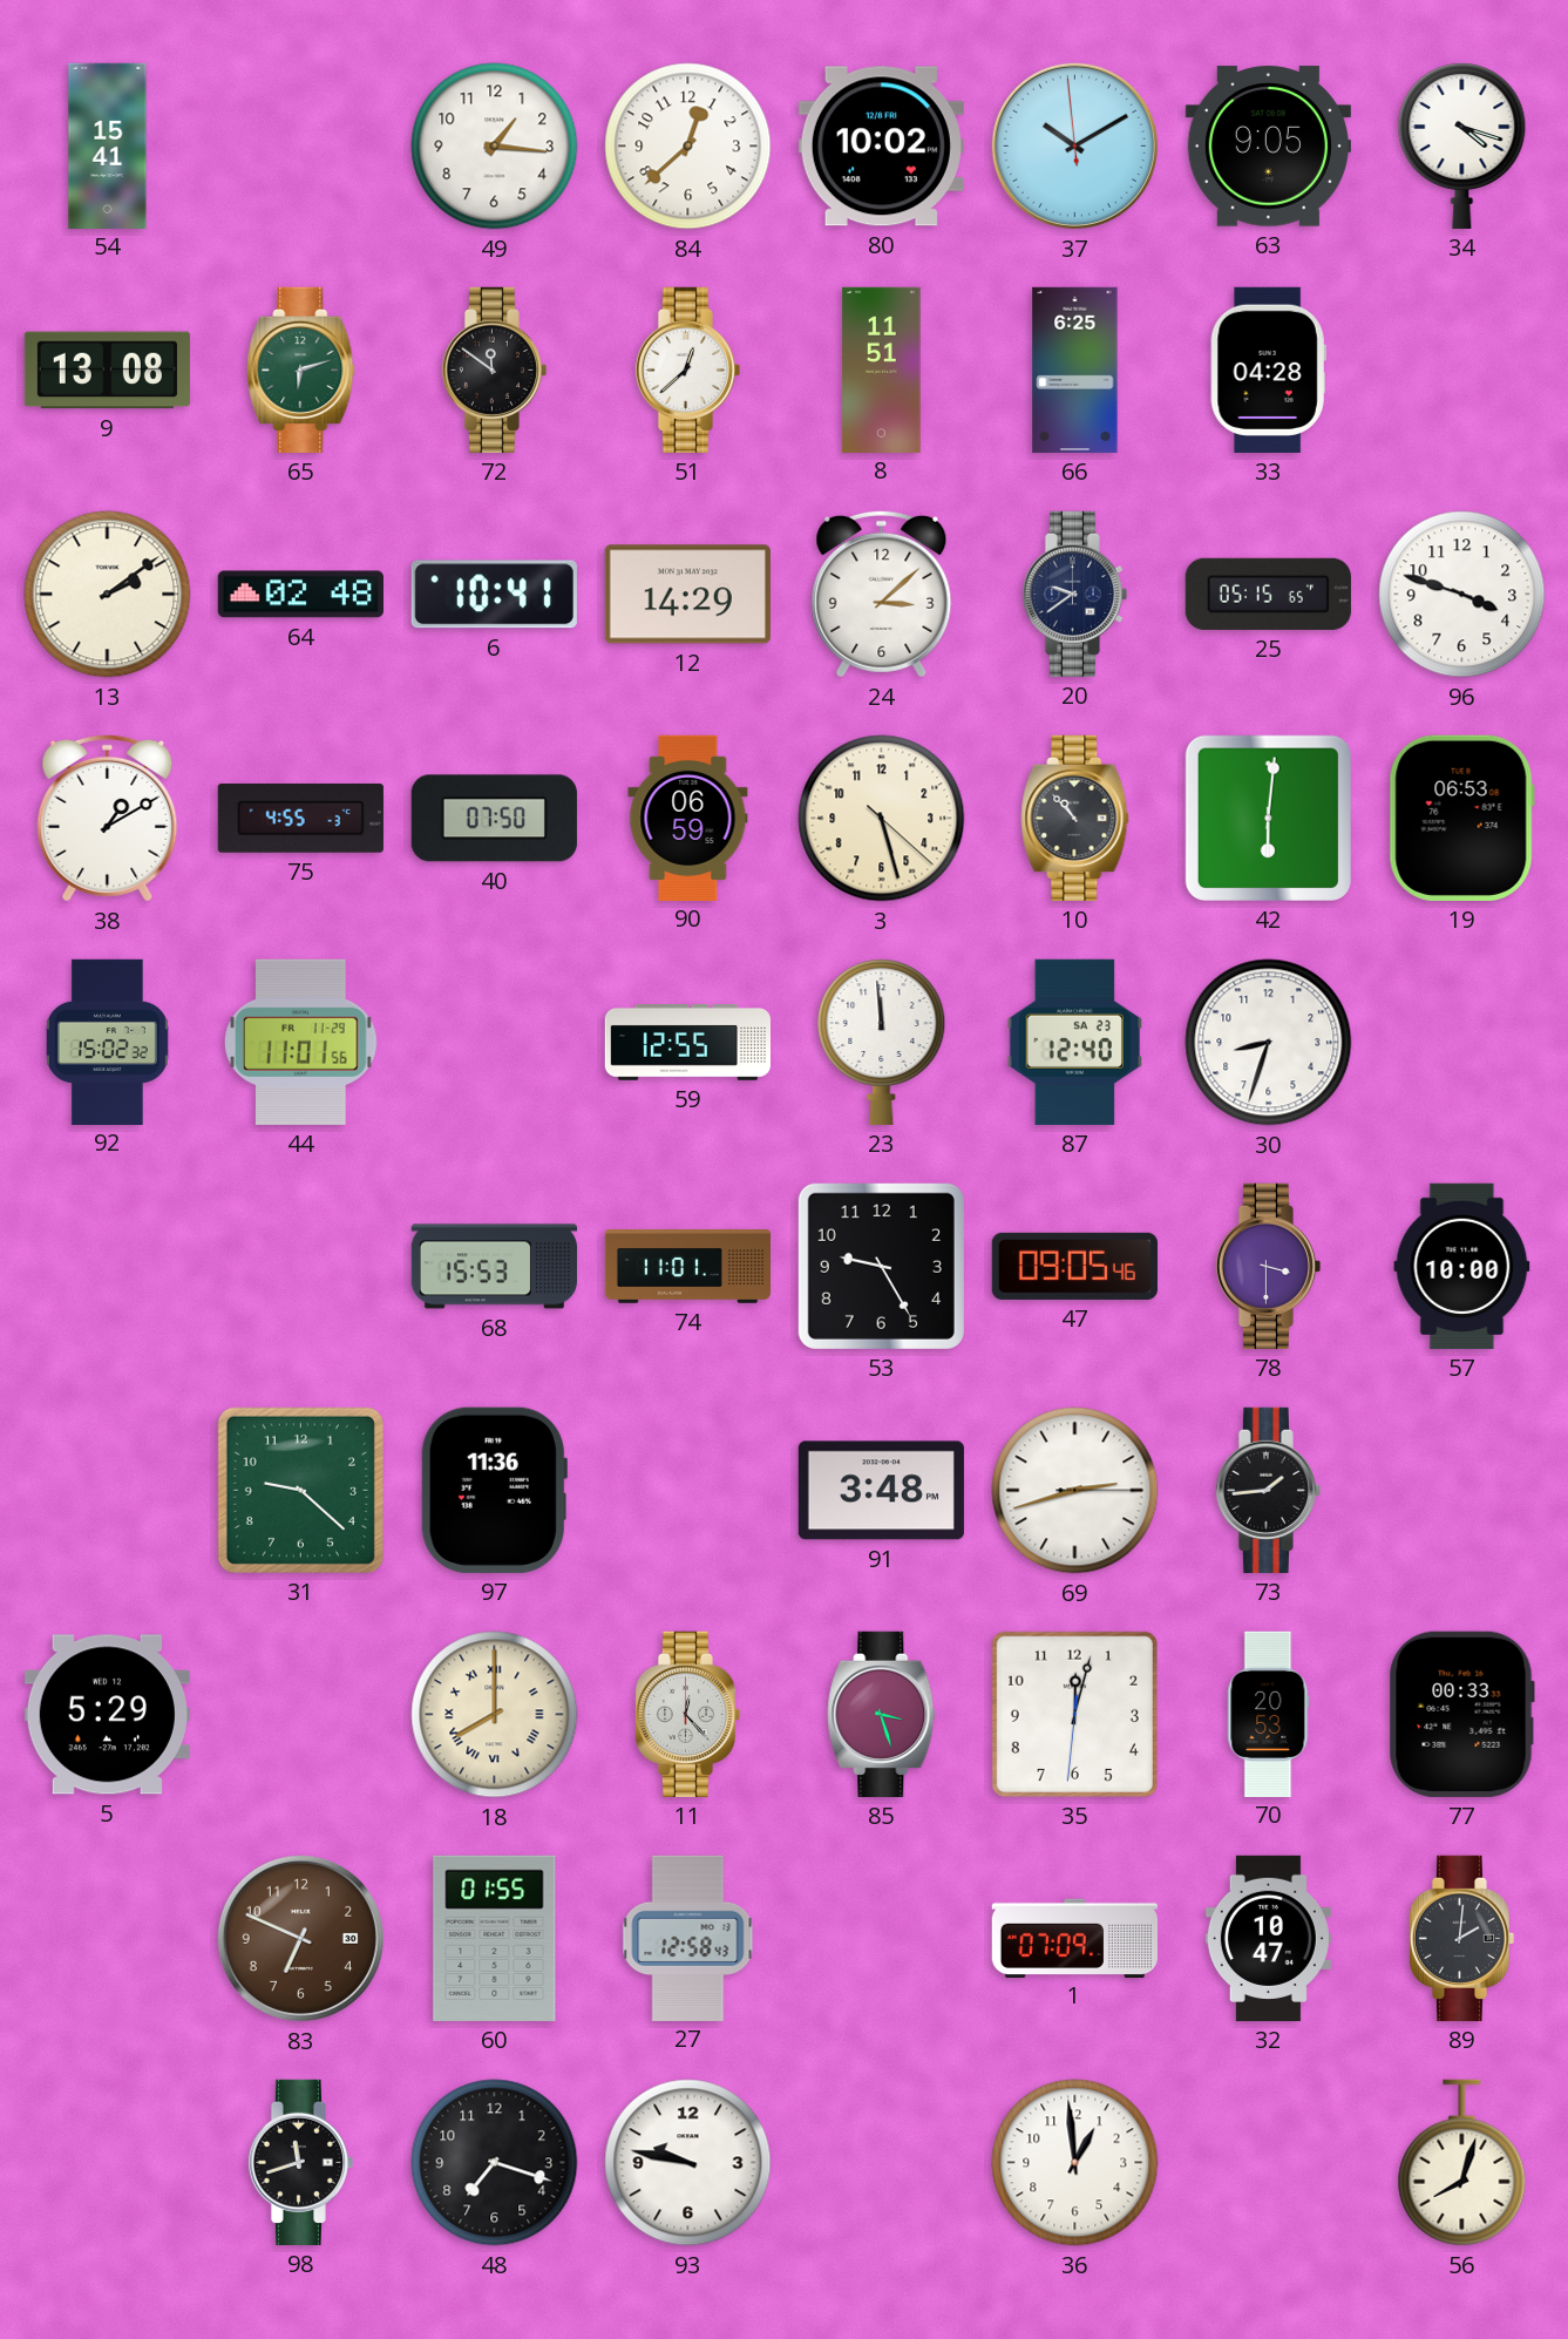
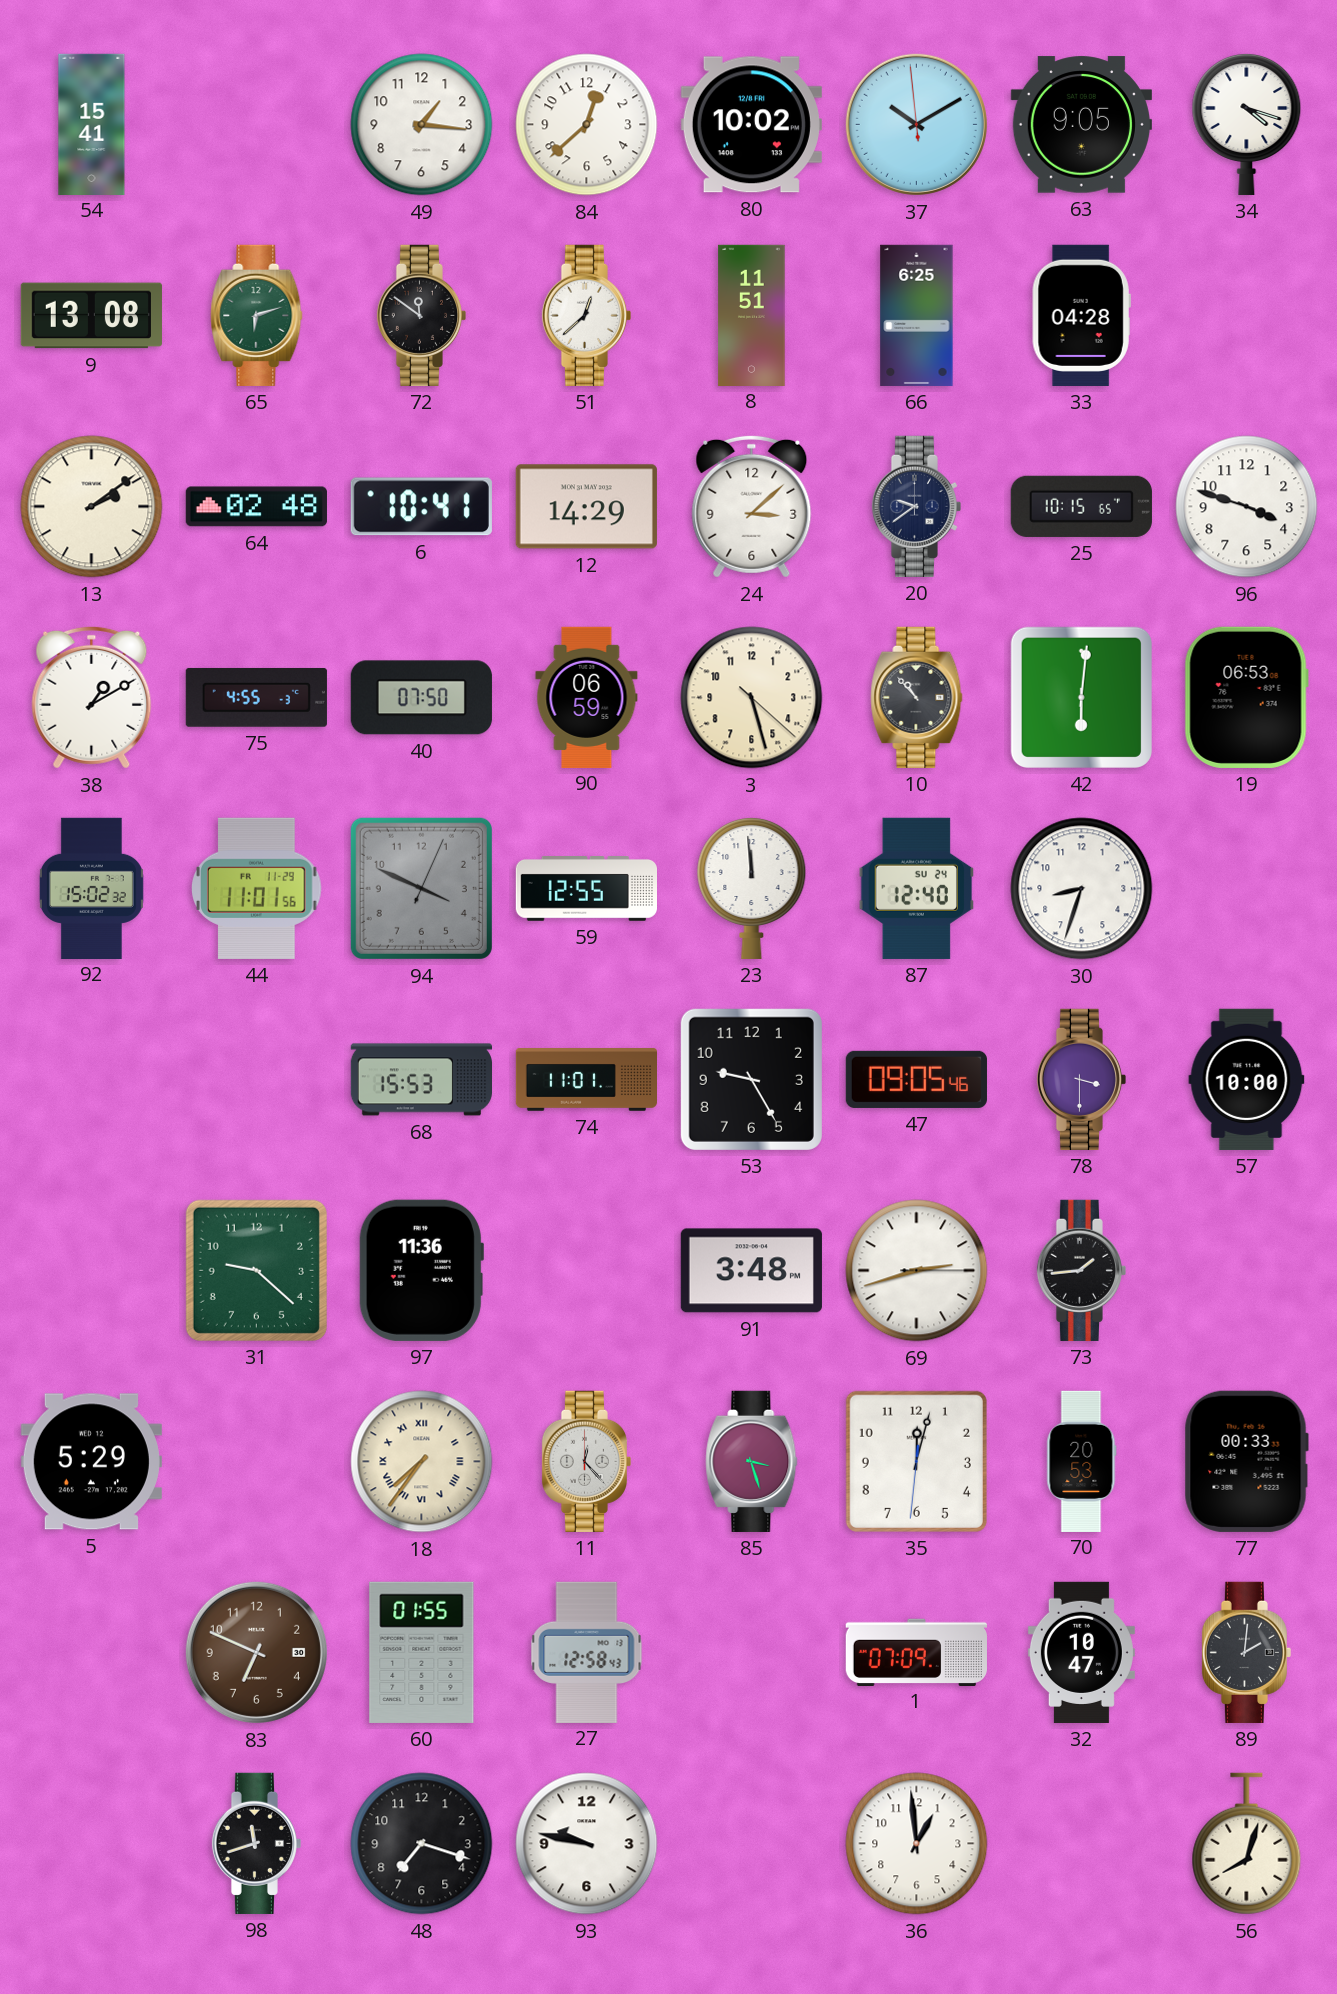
25: 05:15 -> 10:15 (1081, 506)
94: none -> 3:49 (421, 888)
87 date: SA 23 -> SU 24 (917, 888)
18: 8:00 -> 7:36 (422, 1462)
